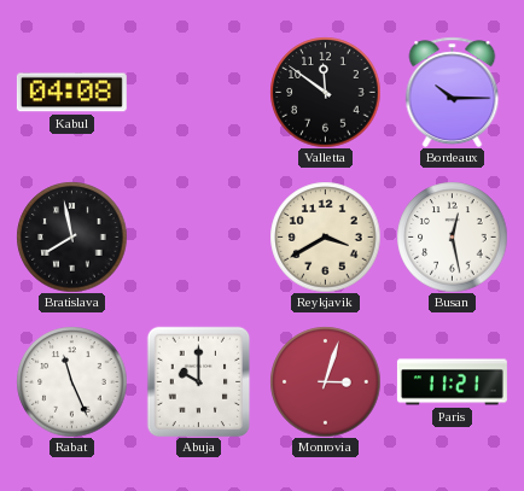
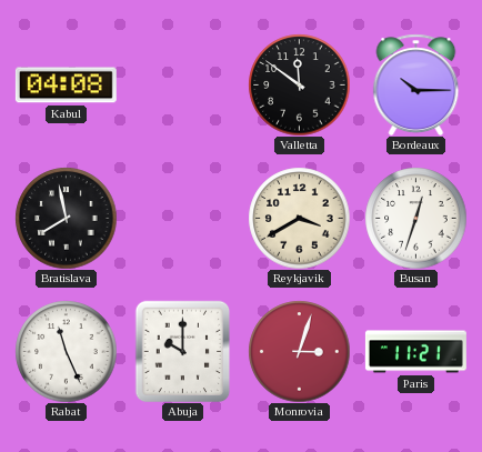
Busan: 12:28 -> 12:33 (415, 218)
